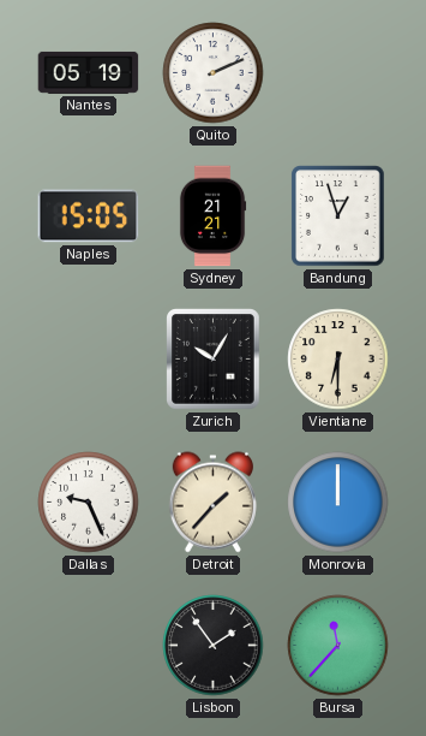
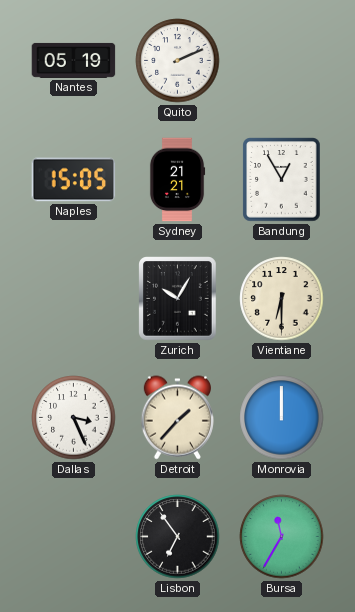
Bandung: 12:57 -> 12:55 (282, 180)
Dallas: 9:26 -> 3:26 (74, 418)
Lisbon: 1:54 -> 6:54 (178, 537)
Bursa: 11:37 -> 11:35 (282, 537)
